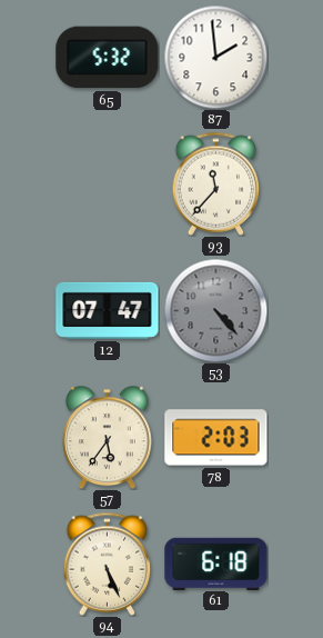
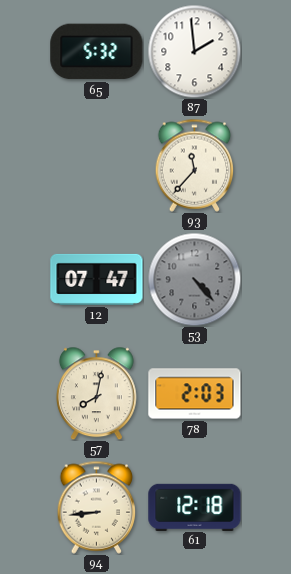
57: 5:36 -> 8:02 (96, 393)
94: 5:26 -> 8:44 (97, 507)
61: 6:18 -> 12:18 (195, 507)
